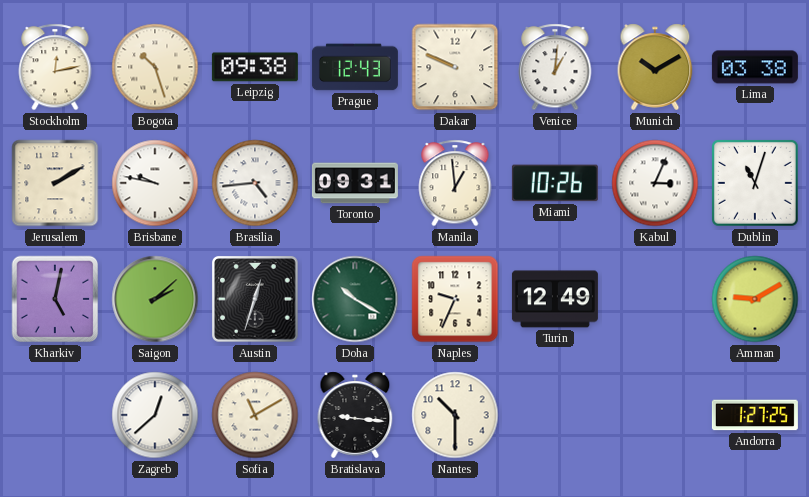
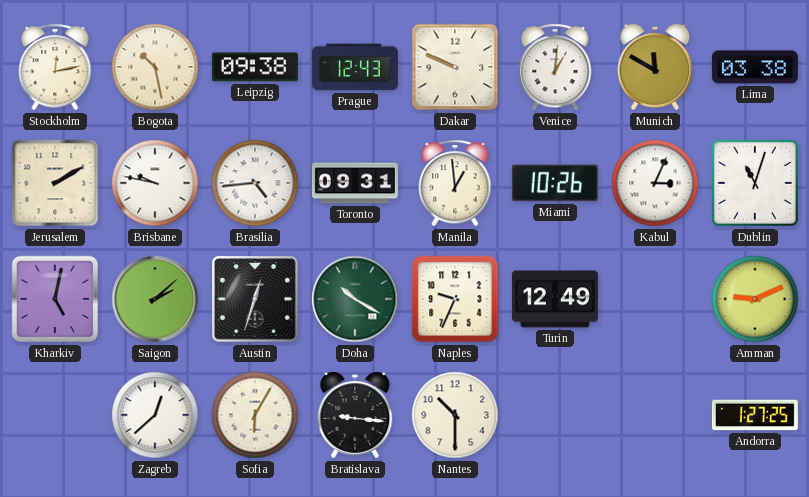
Bogota: 10:27 -> 10:28 (155, 67)
Munich: 10:10 -> 11:50 (655, 67)
Amman: 9:10 -> 9:11 (755, 299)
Sofia: 11:10 -> 6:05 (255, 415)
